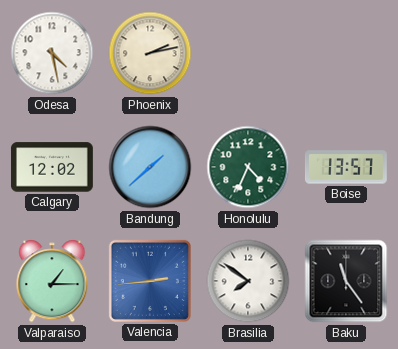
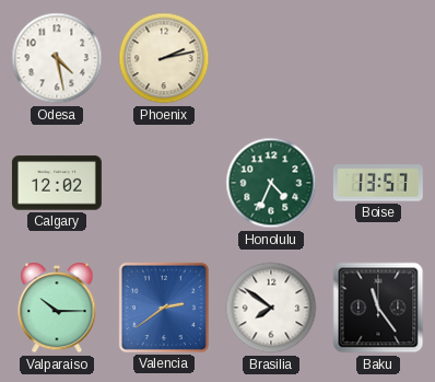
Bandung: 1:38 -> none (150, 167)
Valparaiso: 1:15 -> 10:15 (57, 308)
Valencia: 2:44 -> 2:39 (164, 308)
